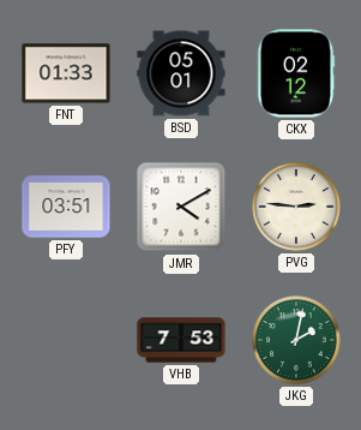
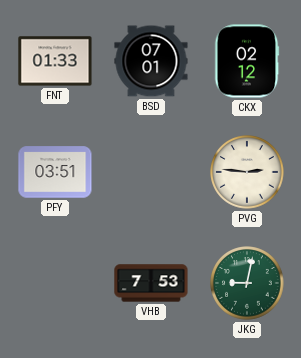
BSD: 05:01 -> 07:01 (151, 61)
JMR: 4:10 -> none (181, 207)
JKG: 2:02 -> 9:02 (247, 283)
